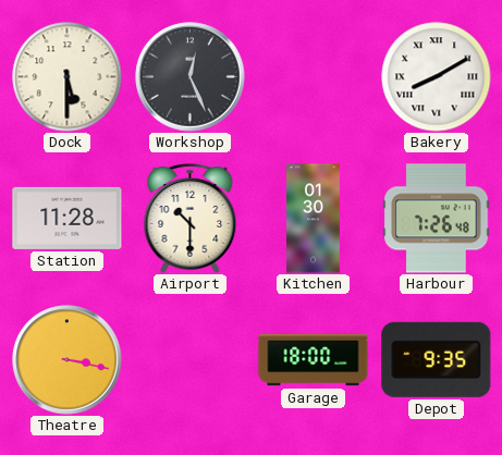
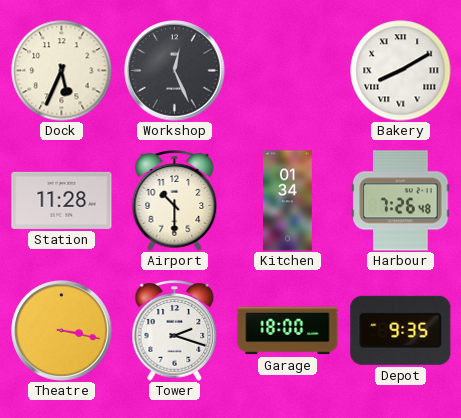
Dock: 5:30 -> 5:34 (62, 71)
Kitchen: 01:30 -> 01:34 (288, 201)
Tower: none -> 2:18 (175, 331)
